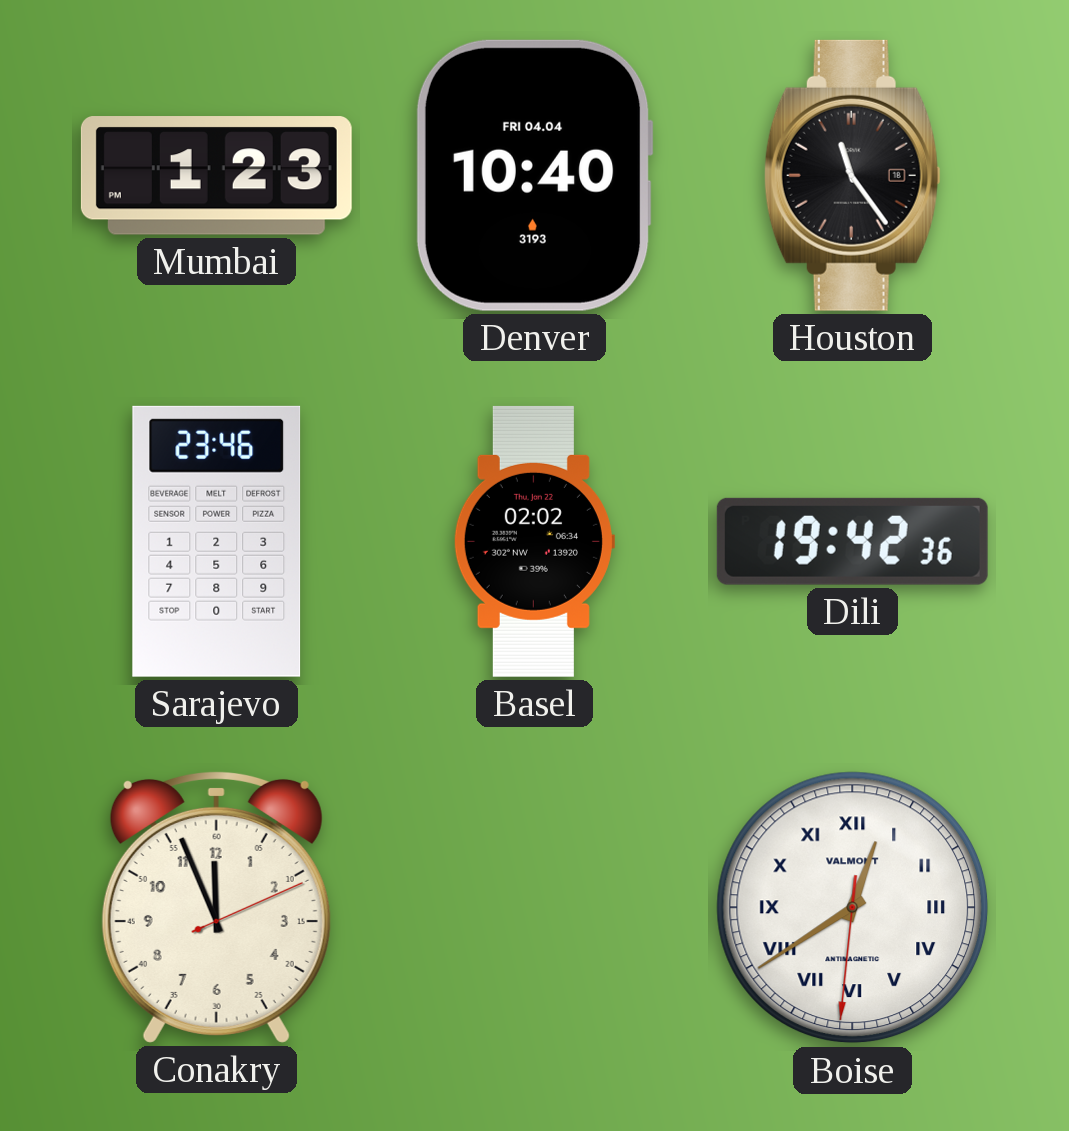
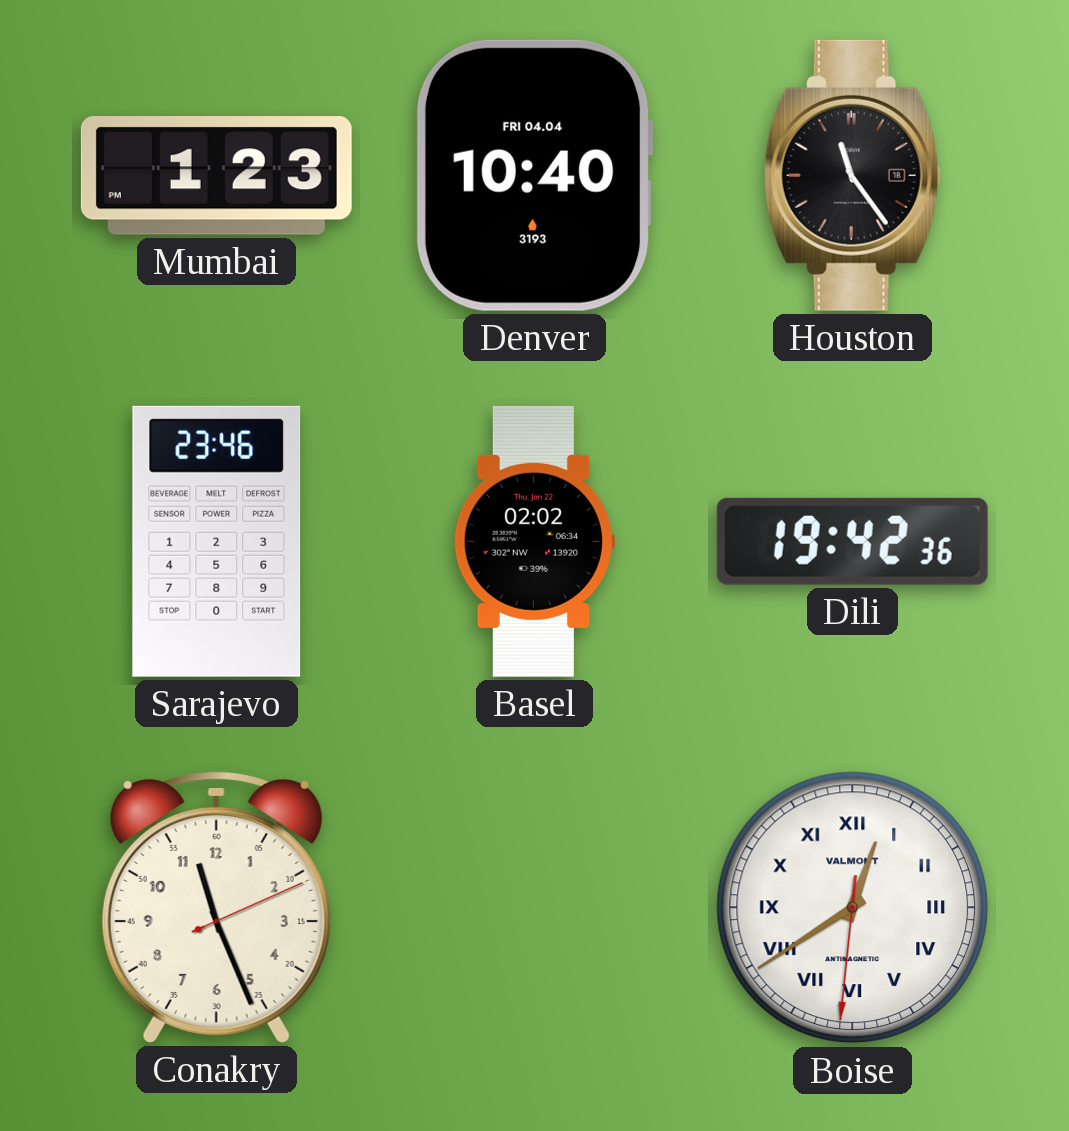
Conakry: 11:56 -> 11:26 (216, 907)
